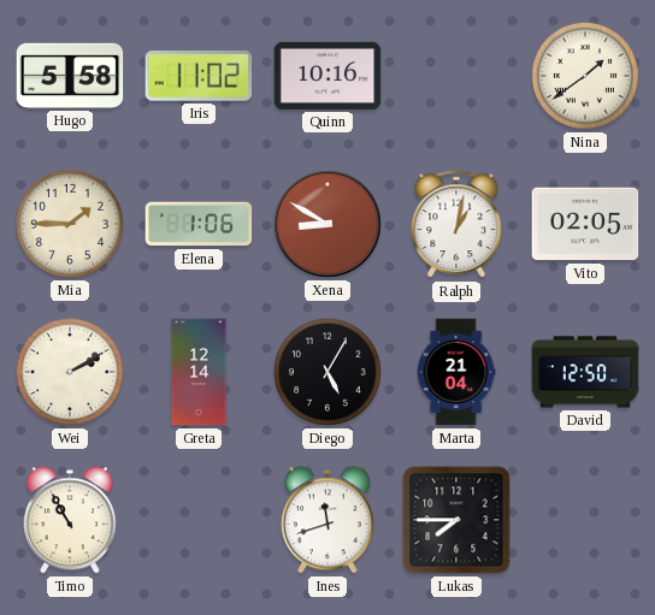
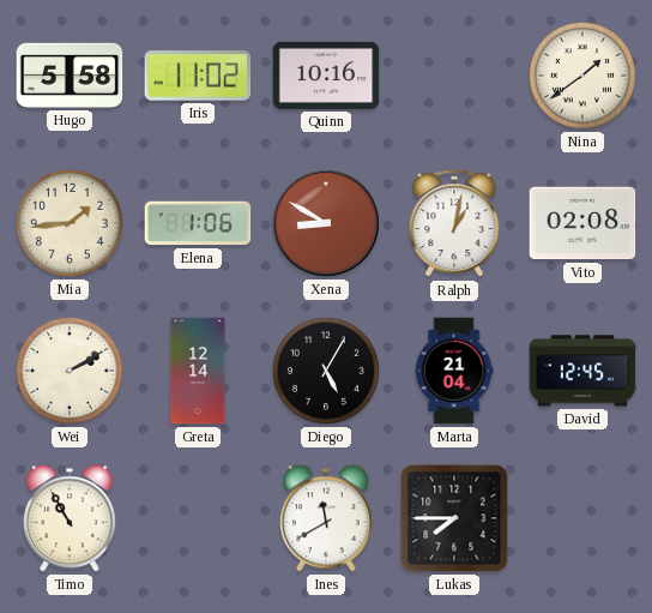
Mia: 1:45 -> 1:44 (70, 223)
Vito: 02:05 -> 02:08 (582, 223)
David: 12:50 -> 12:45 (582, 371)
Ines: 11:42 -> 11:40 (326, 518)
